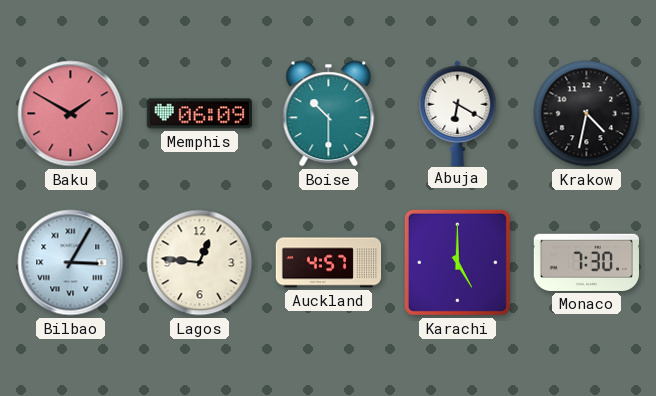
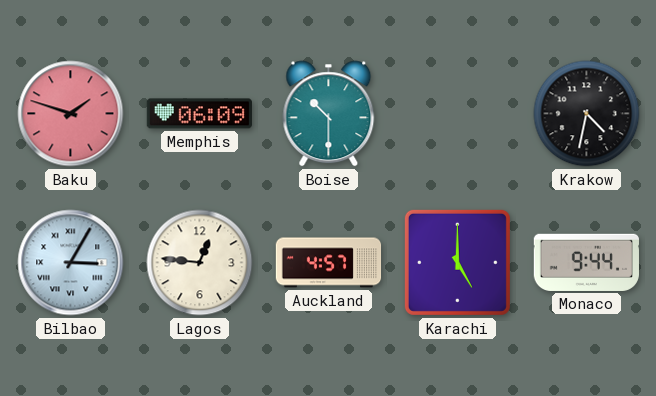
Baku: 1:50 -> 1:48 (71, 114)
Abuja: 6:20 -> none (458, 113)
Monaco: 7:30 -> 9:44 (586, 262)
